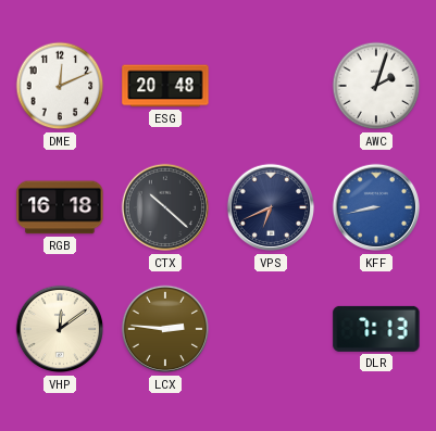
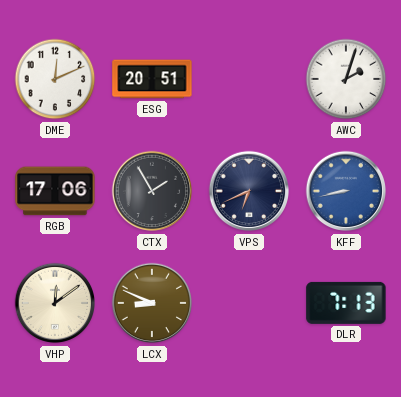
ESG: 20:48 -> 20:51 (152, 79)
RGB: 16:18 -> 17:06 (55, 191)
CTX: 10:22 -> 1:55 (152, 191)
LCX: 2:46 -> 8:49 (152, 303)
